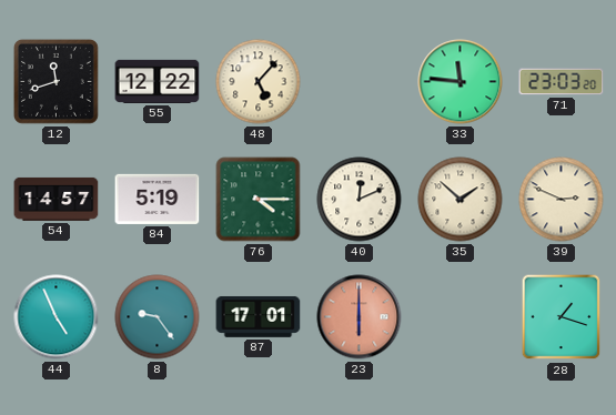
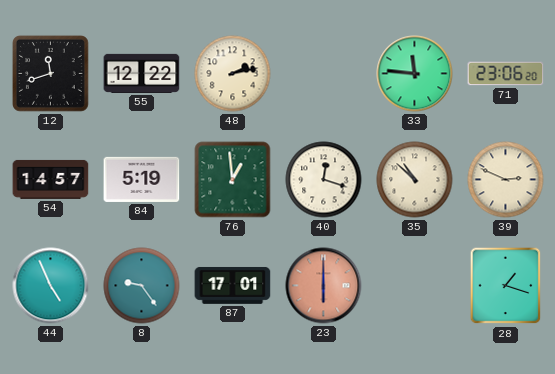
48: 5:07 -> 2:13 (233, 74)
71: 23:03 -> 23:06 (506, 74)
76: 4:15 -> 12:59 (233, 180)
40: 12:11 -> 12:18 (324, 180)
35: 1:52 -> 10:52 (415, 180)
